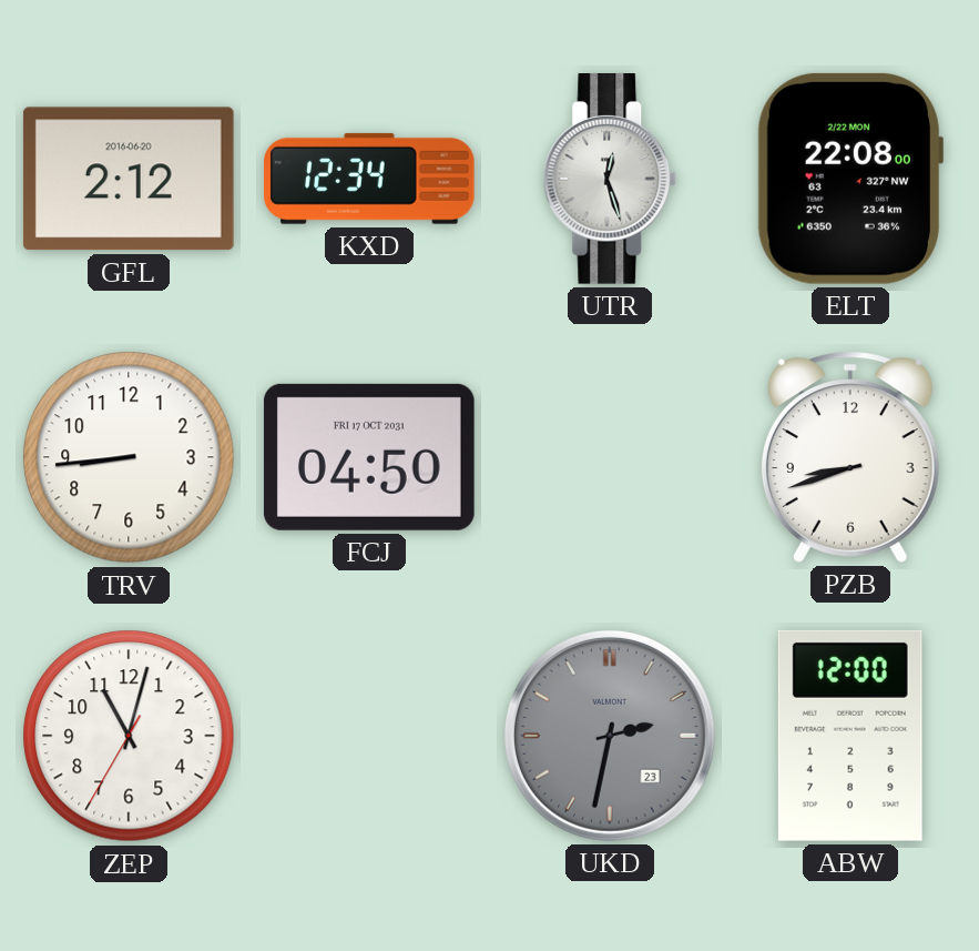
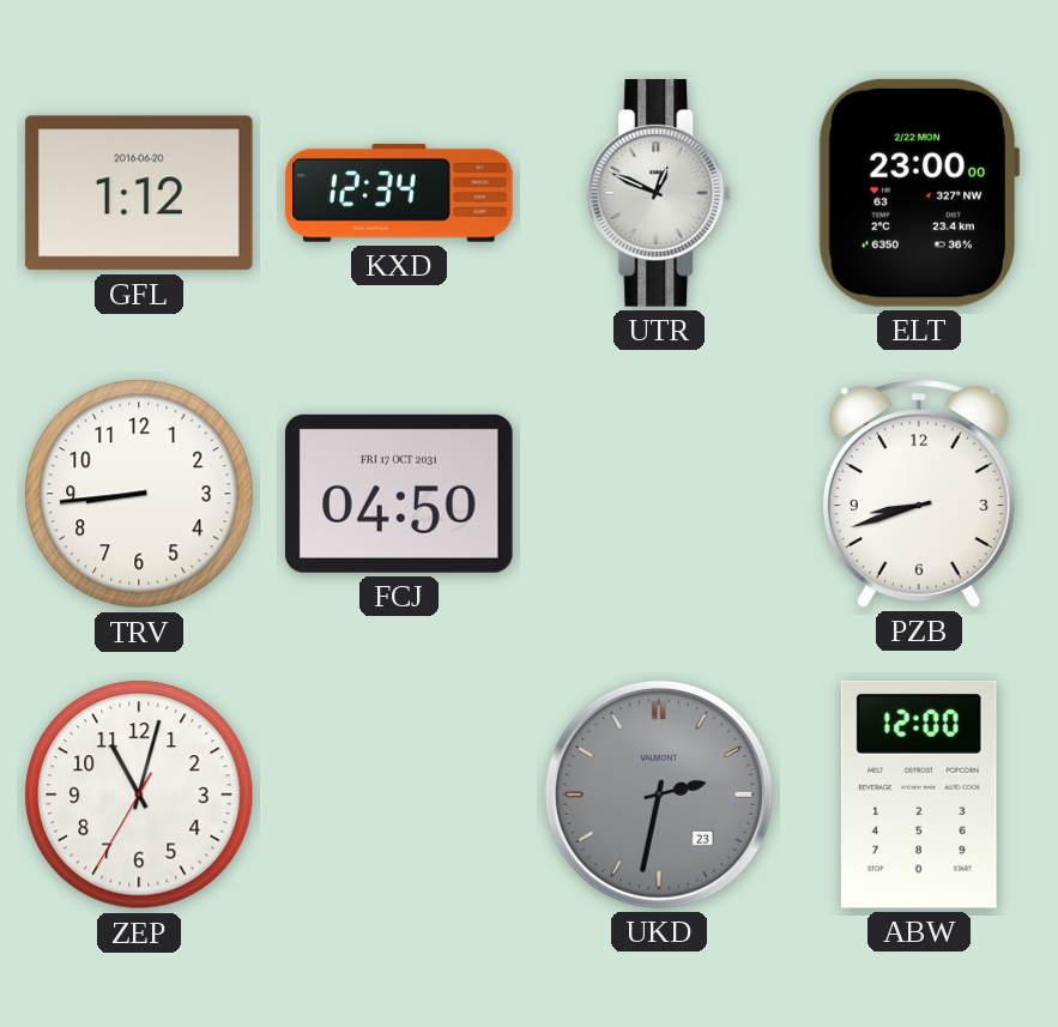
GFL: 2:12 -> 1:12 (139, 193)
UTR: 12:27 -> 12:49 (659, 194)
ELT: 22:08 -> 23:00 (919, 193)
